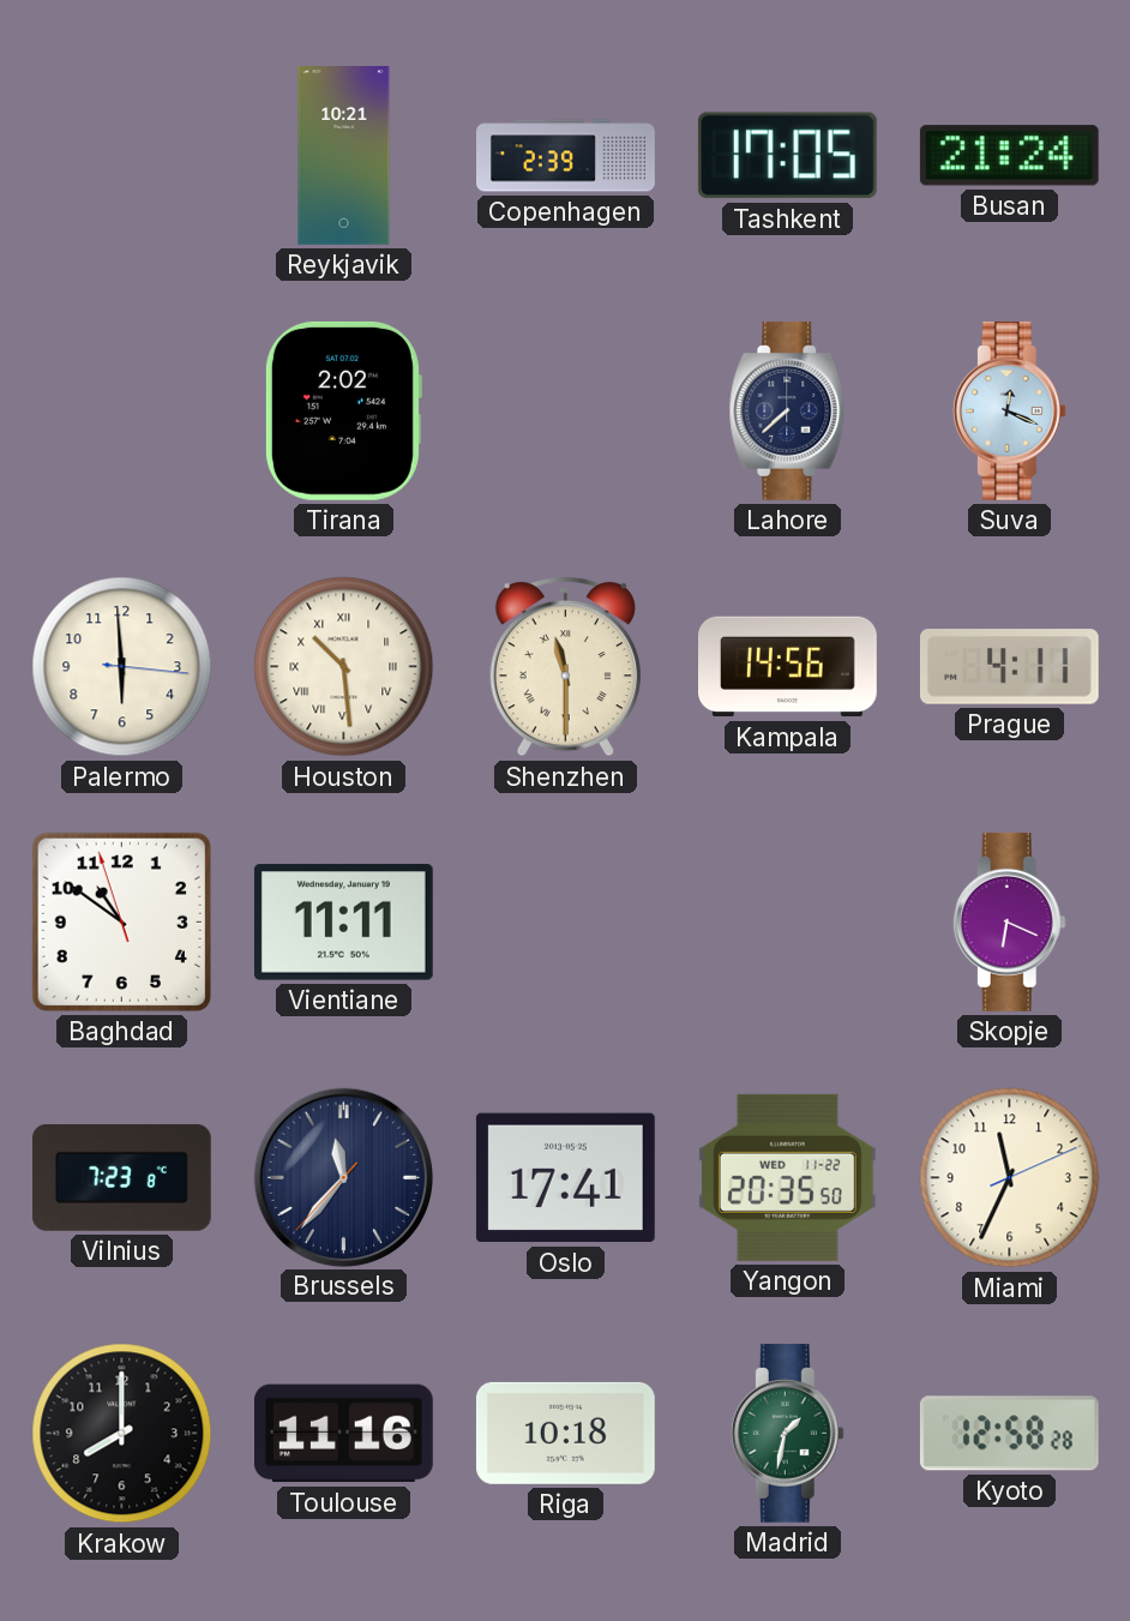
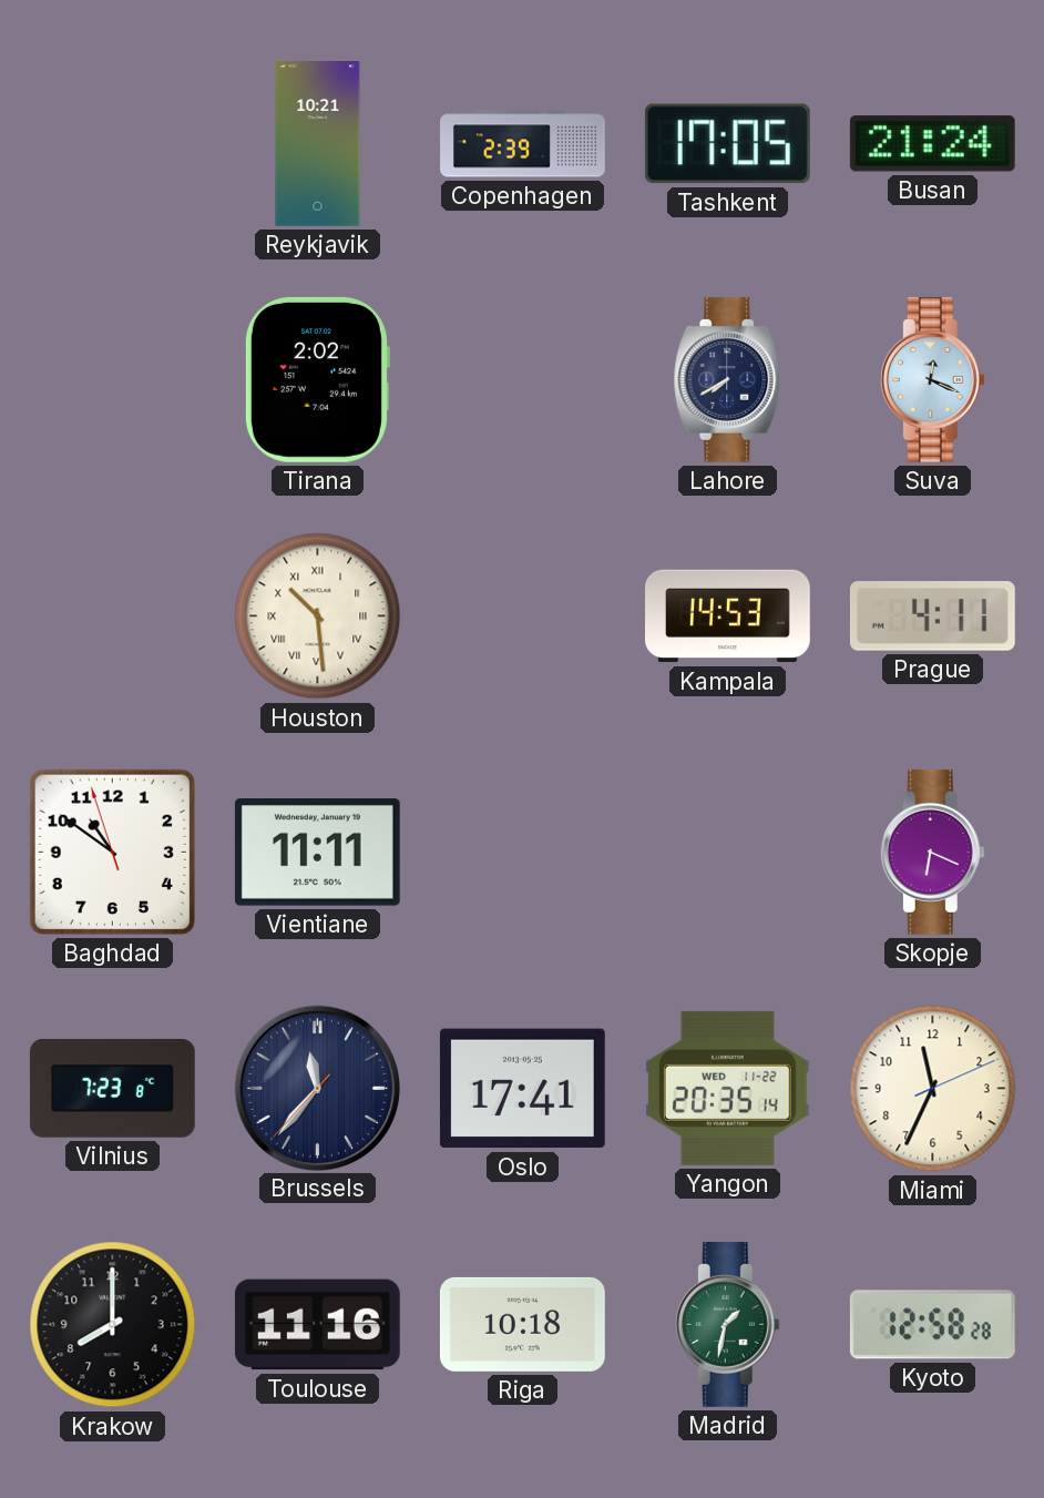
Lahore: 7:38 -> 7:40 (728, 379)
Palermo: 5:59 -> none (122, 667)
Shenzhen: 11:30 -> none (565, 666)
Kampala: 14:56 -> 14:53 (728, 616)
Yangon: 20:35:50 -> 20:35:14 (727, 1088)
